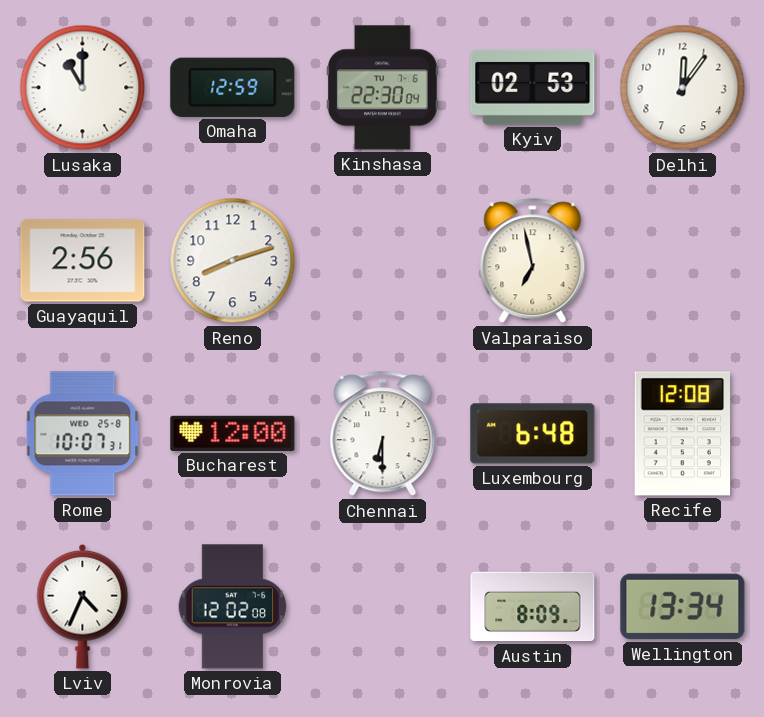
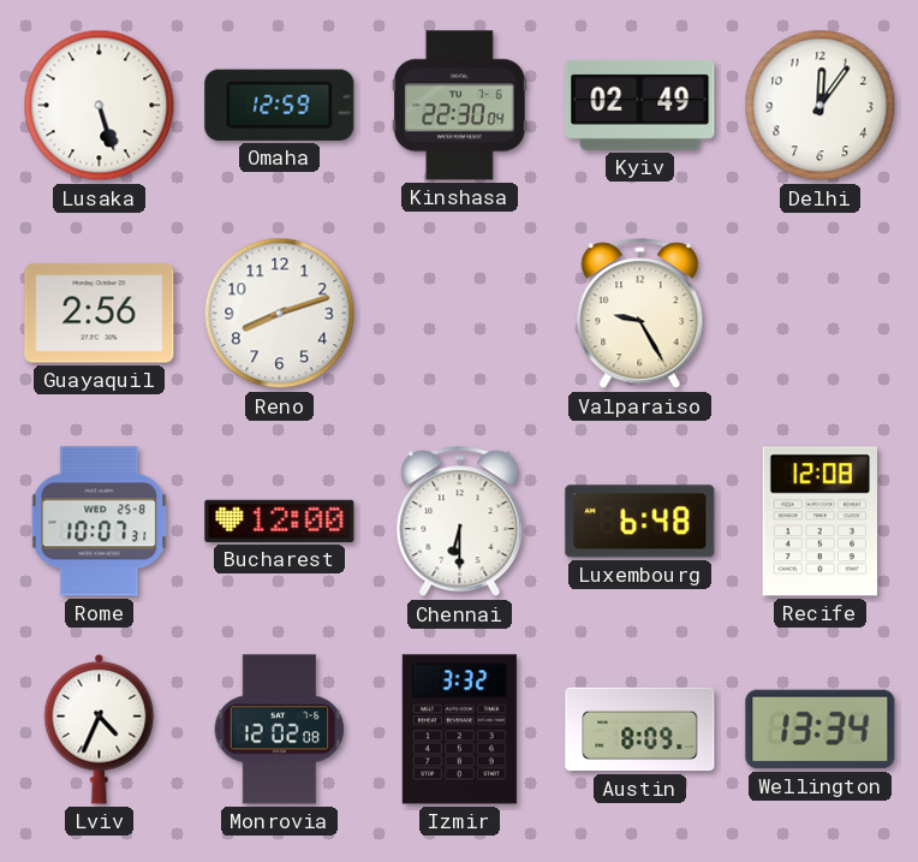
Lusaka: 11:00 -> 5:27 (100, 106)
Kyiv: 02:53 -> 02:49 (640, 105)
Valparaiso: 6:58 -> 9:25 (640, 314)
Izmir: none -> 3:32 (459, 730)
